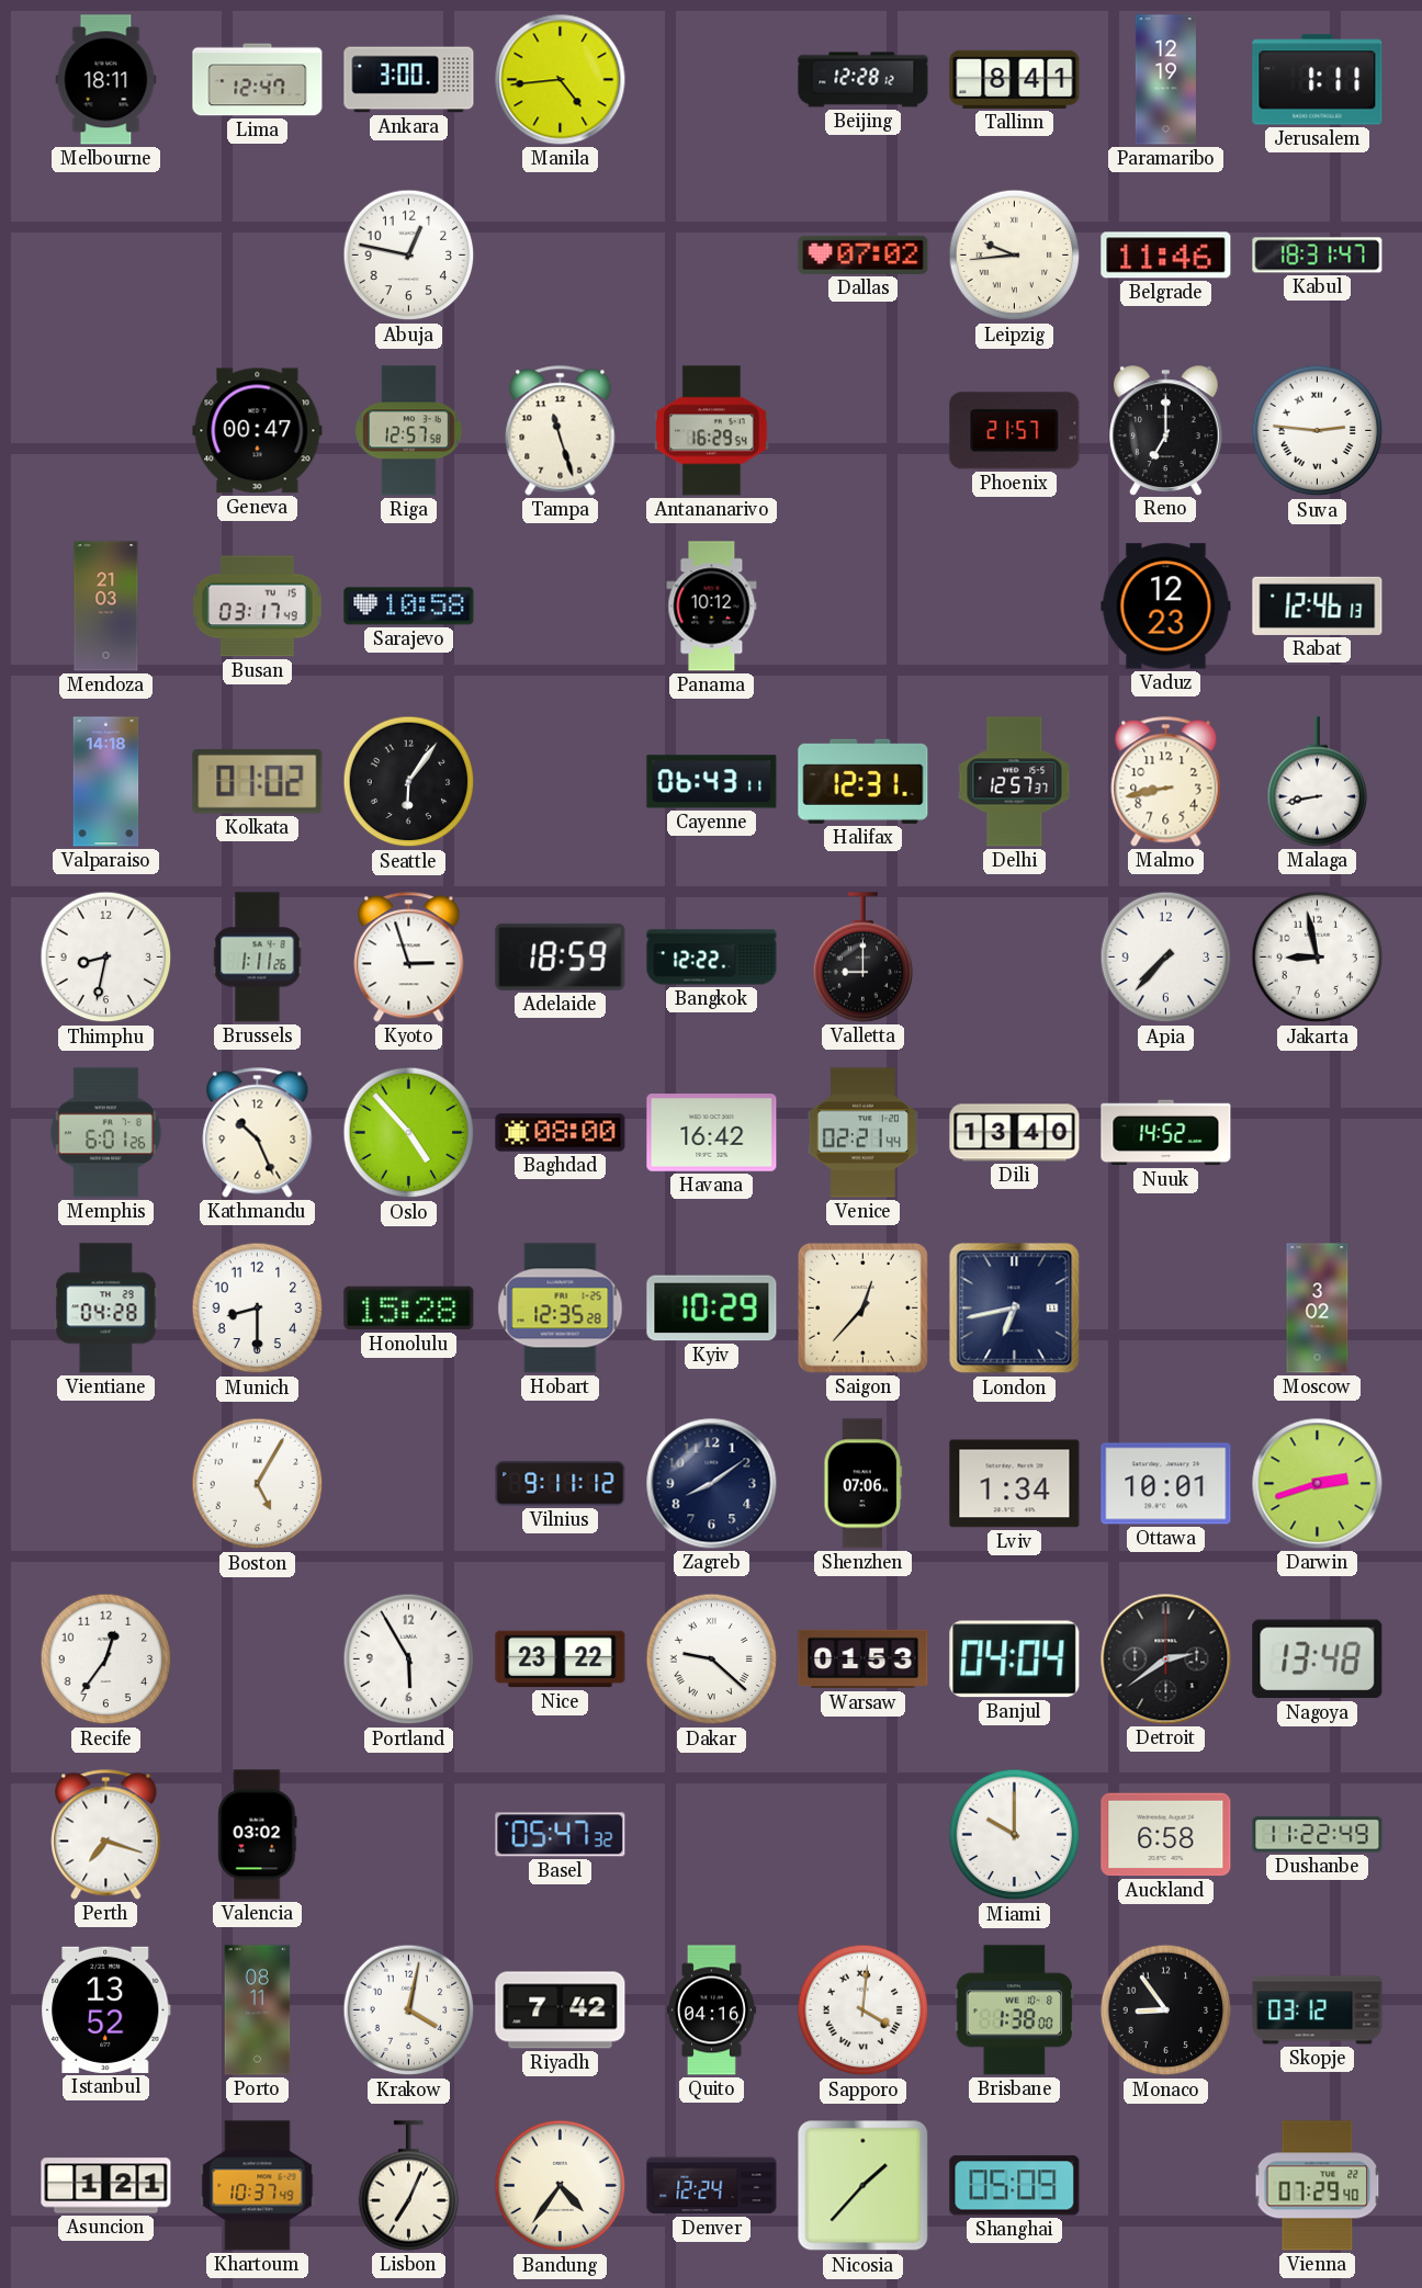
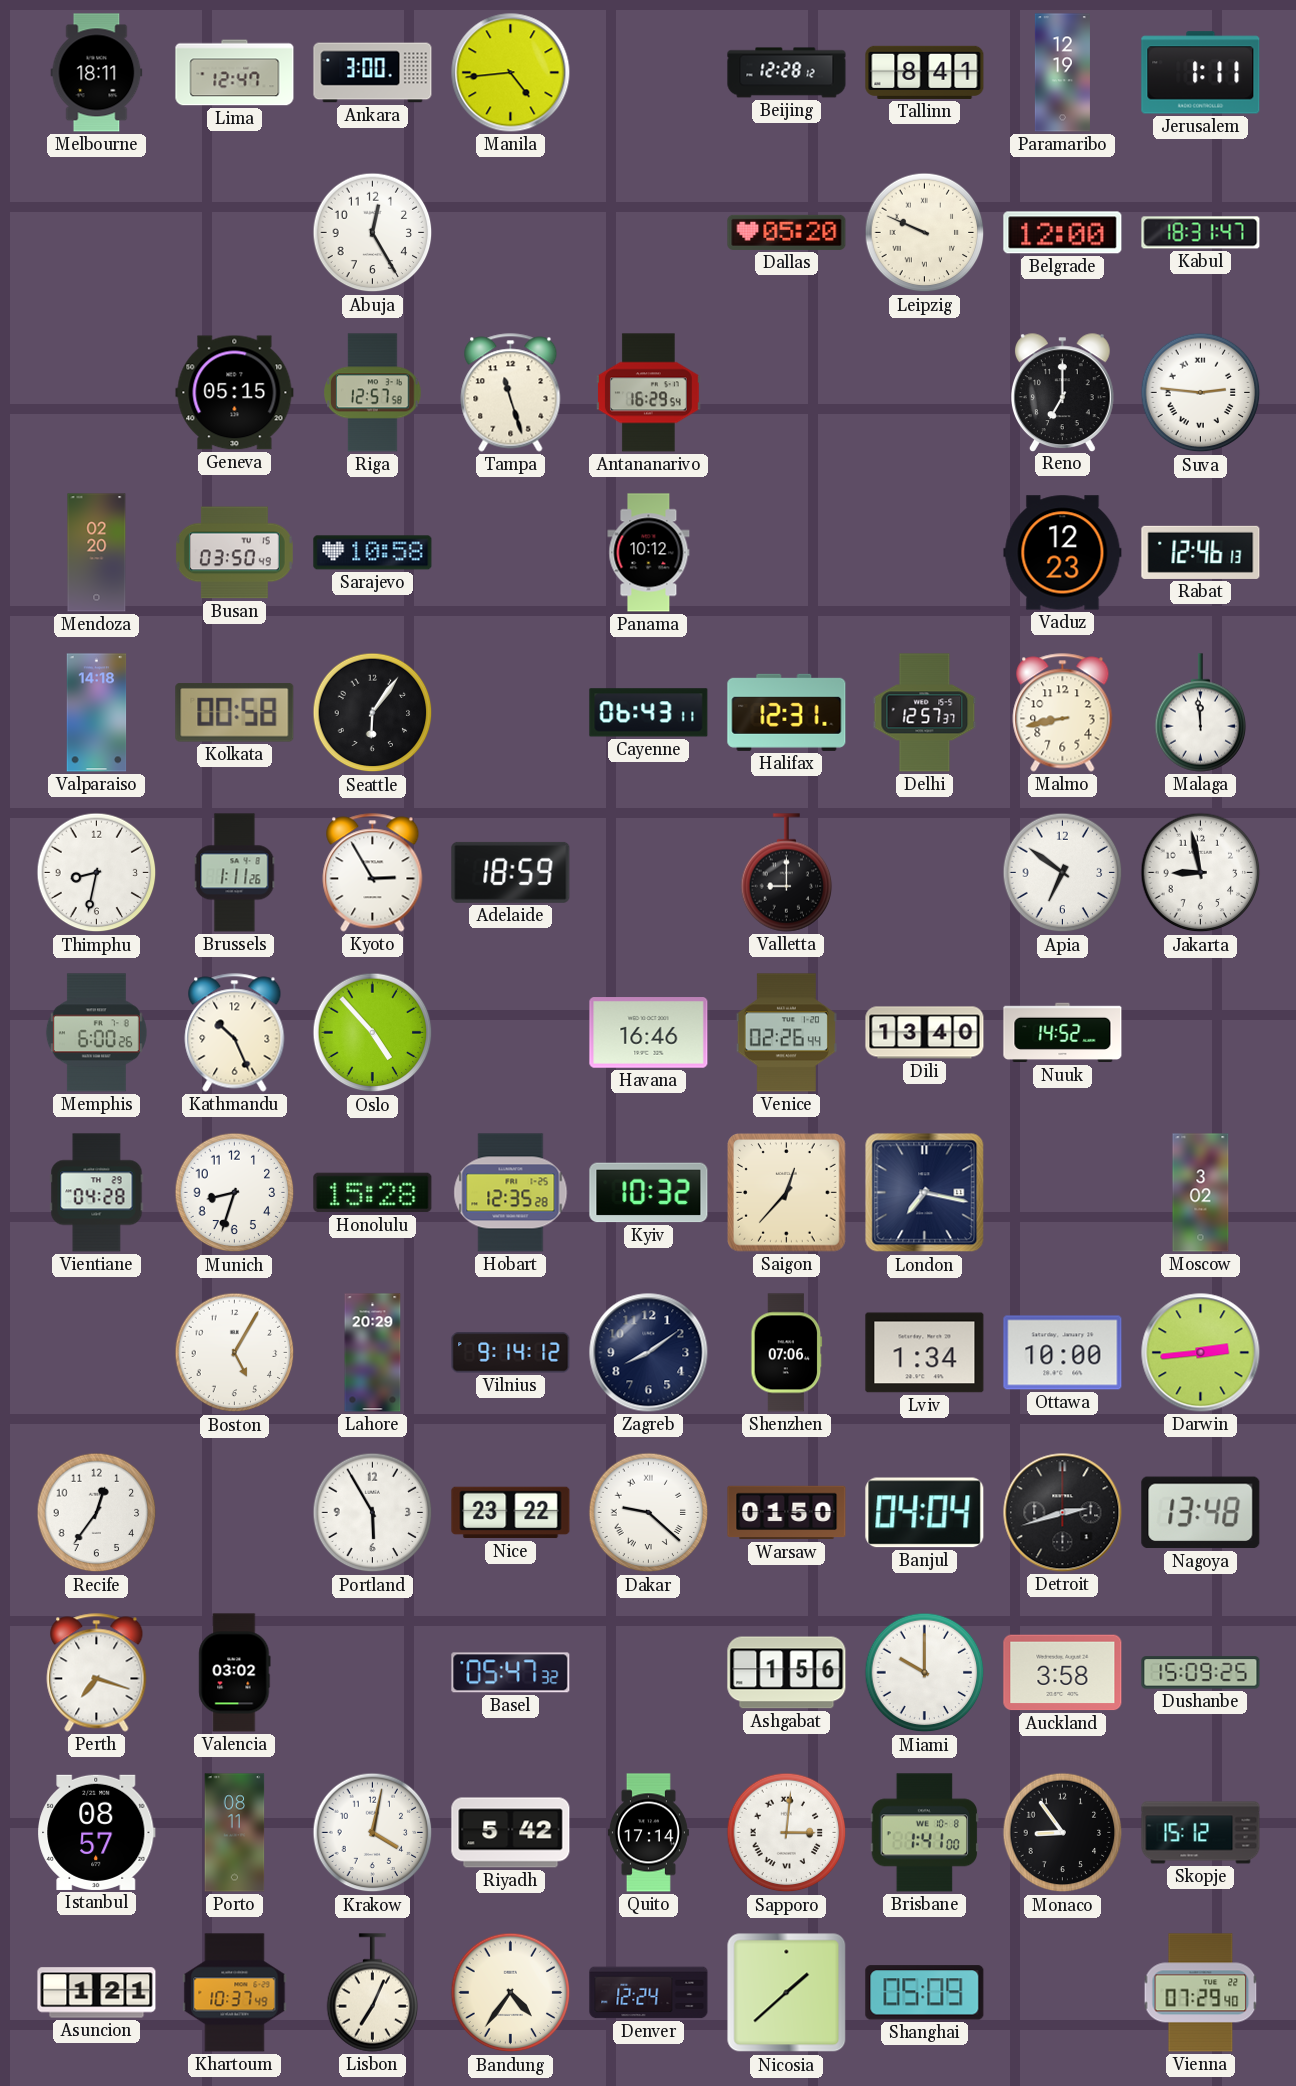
Abuja: 12:47 -> 12:25 (373, 233)
Dallas: 07:02 -> 05:20 (787, 232)
Leipzig: 9:44 -> 9:49 (925, 233)
Belgrade: 11:46 -> 12:00 (1063, 233)
Geneva: 00:47 -> 05:15 (235, 393)
Phoenix: 21:57 -> none (1015, 431)
Mendoza: 21:03 -> 02:20 (97, 553)
Busan: 03:17 -> 03:50 (234, 553)
Kolkata: 01:02 -> 00:58 (235, 713)
Malaga: 8:43 -> 11:59 (1201, 713)
Kyoto: 2:57 -> 2:55 (373, 873)
Bangkok: 12:22 -> none (712, 958)
Apia: 7:37 -> 6:51 (1063, 873)
Memphis: 6:01 -> 6:00 (96, 1033)
Baghdad: 08:00 -> none (561, 1133)
Havana: 16:42 -> 16:46 (649, 1033)
Venice: 02:21 -> 02:26 (786, 1033)
Munich: 8:30 -> 8:33 (235, 1193)
Kyiv: 10:29 -> 10:32 (649, 1193)
London: 6:43 -> 7:17 (925, 1193)
Lahore: none -> 20:29 (373, 1353)
Vilnius: 9:11 -> 9:14 (511, 1353)
Ottawa: 10:01 -> 10:00 (1063, 1353)
Darwin: 2:42 -> 2:44 (1201, 1353)
Warsaw: 01:53 -> 01:50 (787, 1513)
Detroit: 2:39 -> 2:42 (1063, 1513)
Ashgabat: none -> 1:56 (787, 1673)
Auckland: 6:58 -> 3:58 (1063, 1673)
Dushanbe: 11:22 -> 15:09 (1201, 1673)
Istanbul: 13:52 -> 08:57 (97, 1832)
Riyadh: 7:42 -> 5:42 (511, 1833)
Quito: 04:16 -> 17:14 (648, 1833)
Sapporo: 4:01 -> 3:01 (787, 1833)
Brisbane: 1:38 -> 1:41 (925, 1833)
Skopje: 03:12 -> 15:12 (1201, 1833)
Nicosia: 1:37 -> 1:38 (787, 1993)
